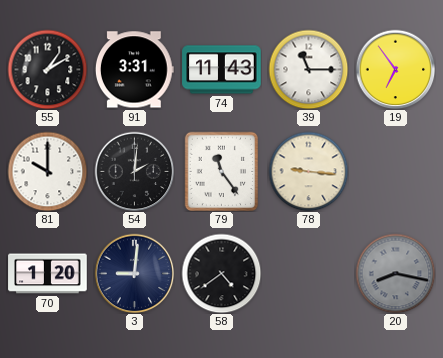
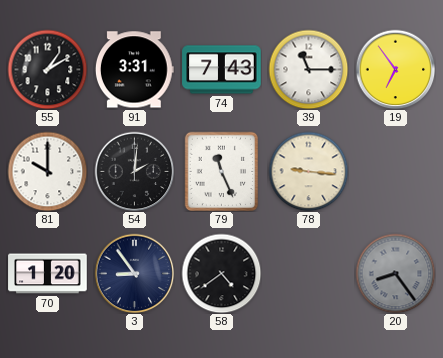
74: 11:43 -> 7:43 (222, 70)
79: 11:24 -> 11:26 (222, 171)
3: 9:01 -> 8:54 (134, 273)
20: 8:17 -> 8:24 (395, 273)
